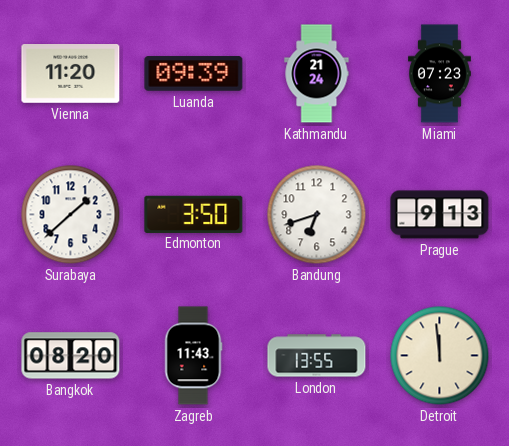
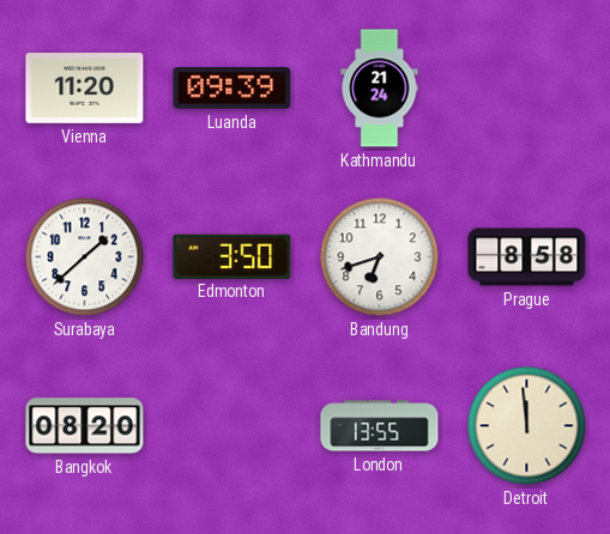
Miami: 07:23 -> none (439, 74)
Prague: 9:13 -> 8:58 (527, 257)
Zagreb: 11:43 -> none (193, 356)
